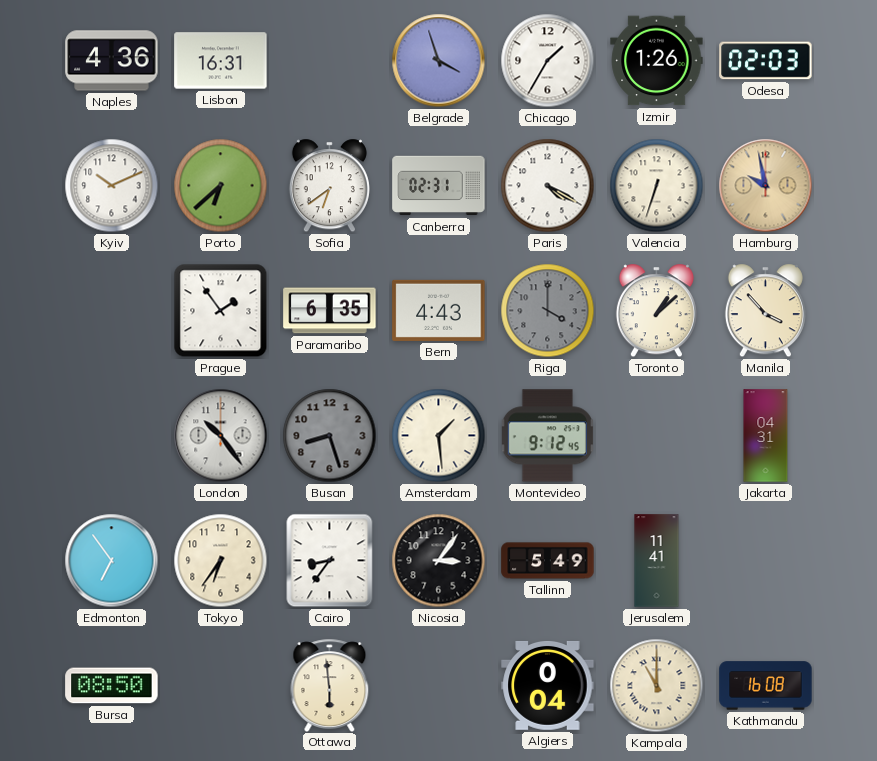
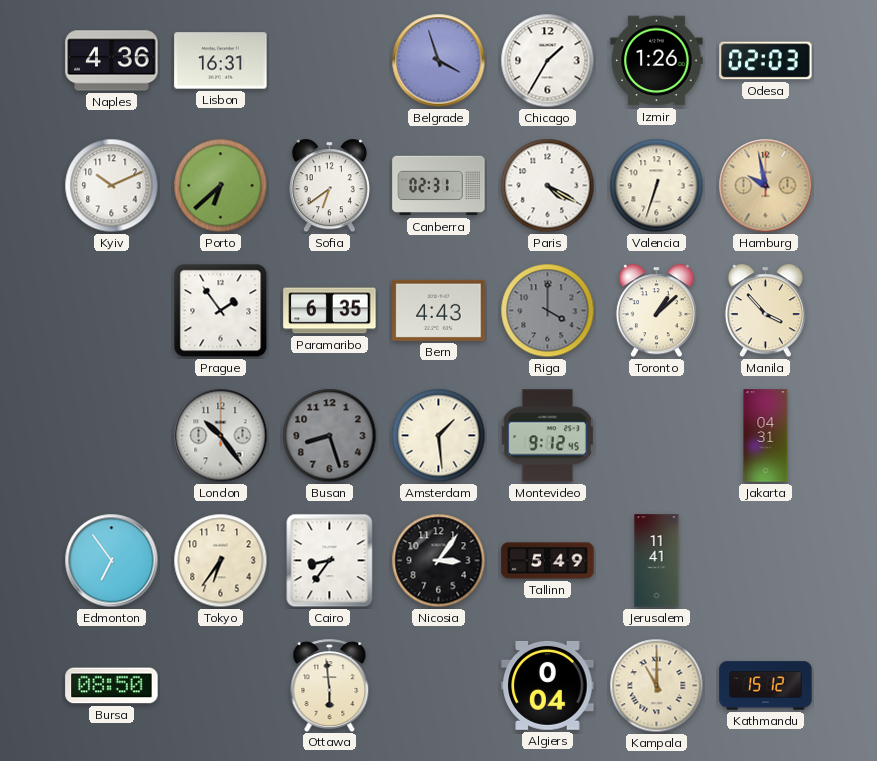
Kathmandu: 16:08 -> 15:12 (766, 686)
